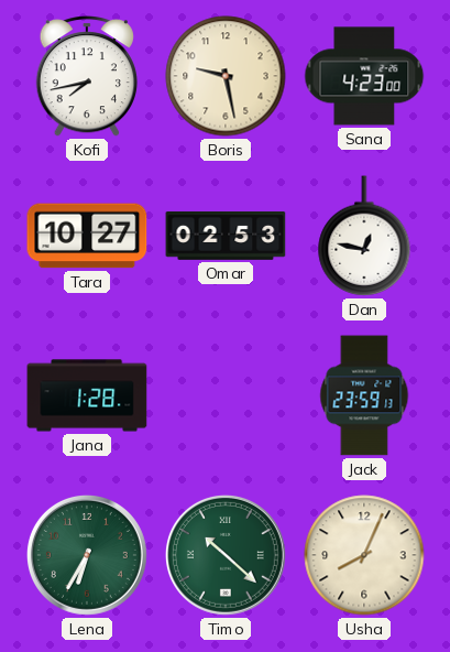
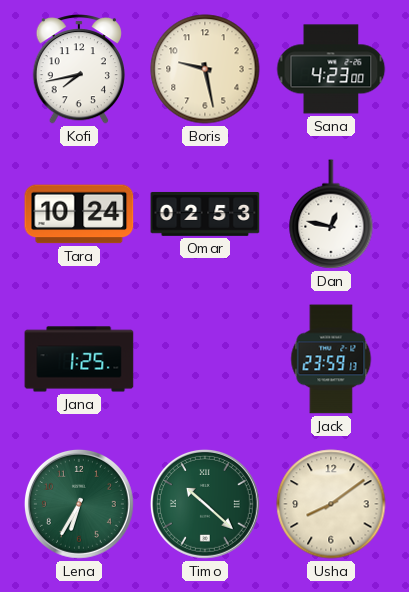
Tara: 10:27 -> 10:24 (79, 214)
Jana: 1:28 -> 1:25 (79, 359)
Usha: 8:04 -> 8:09 (331, 504)
